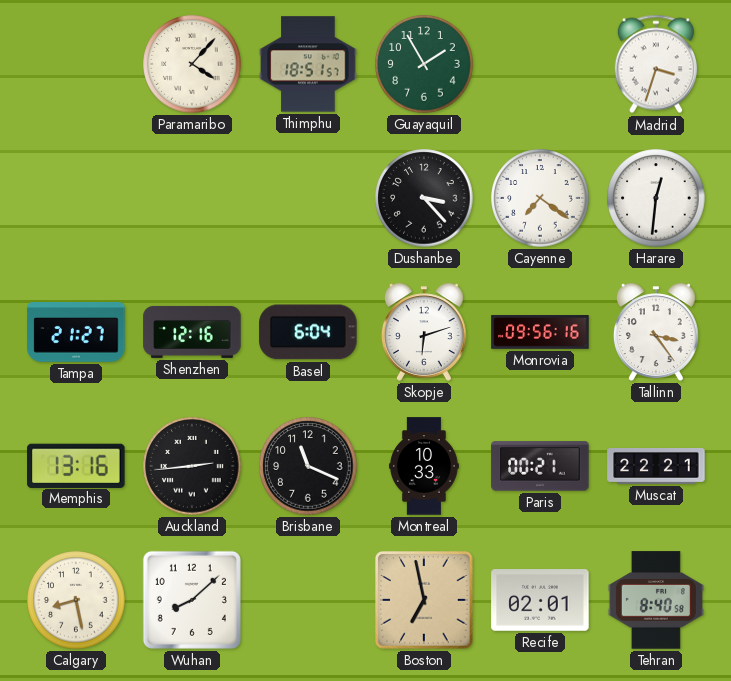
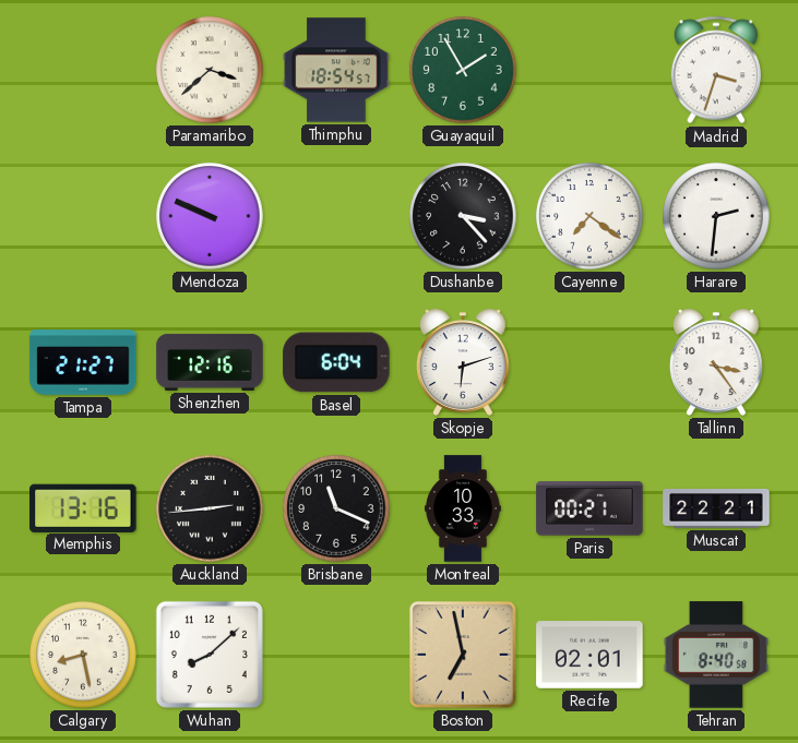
Paramaribo: 4:07 -> 3:38 (210, 70)
Thimphu: 18:51 -> 18:54 (336, 70)
Mendoza: none -> 9:49 (210, 216)
Harare: 12:31 -> 2:31 (716, 216)
Monrovia: 09:56 -> none (540, 332)
